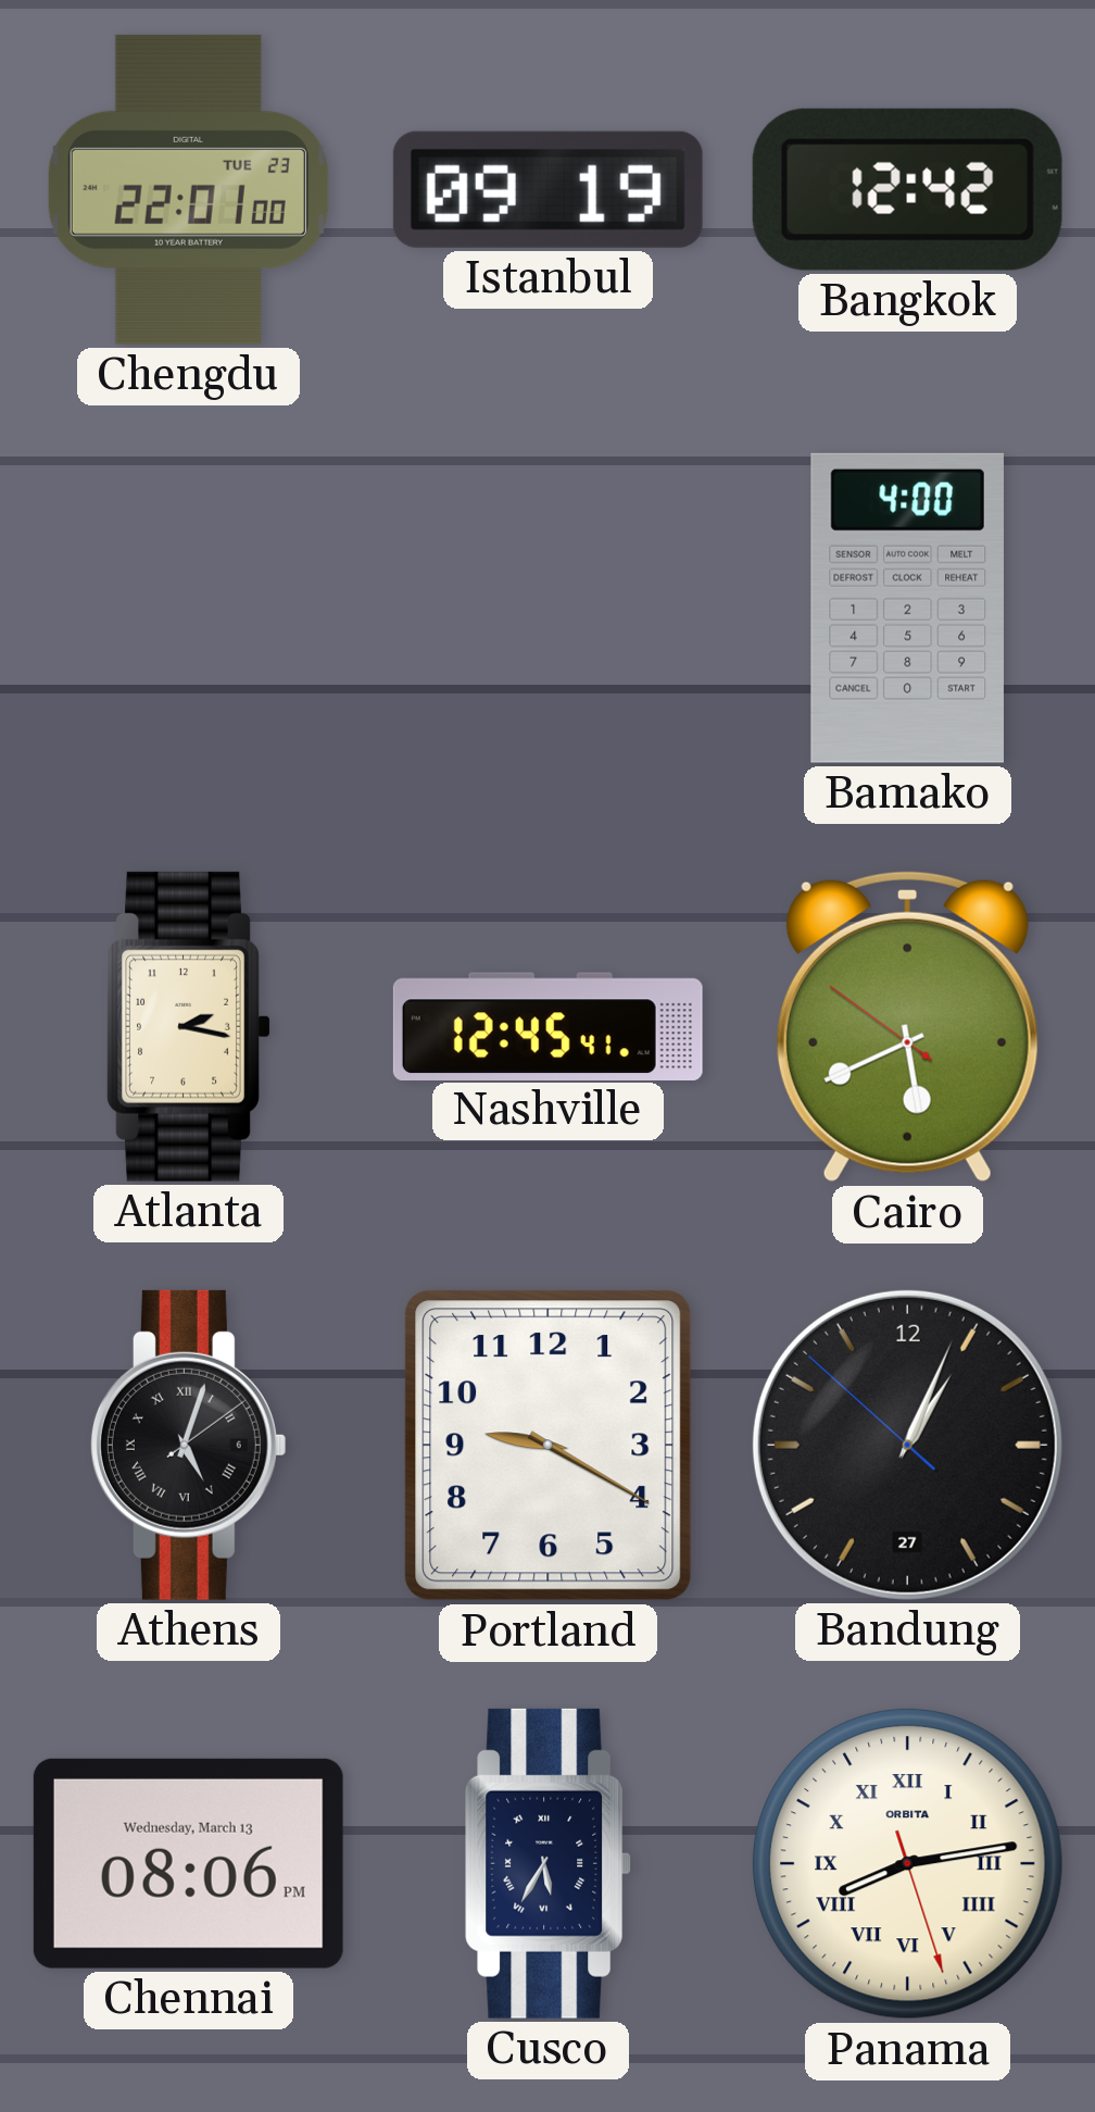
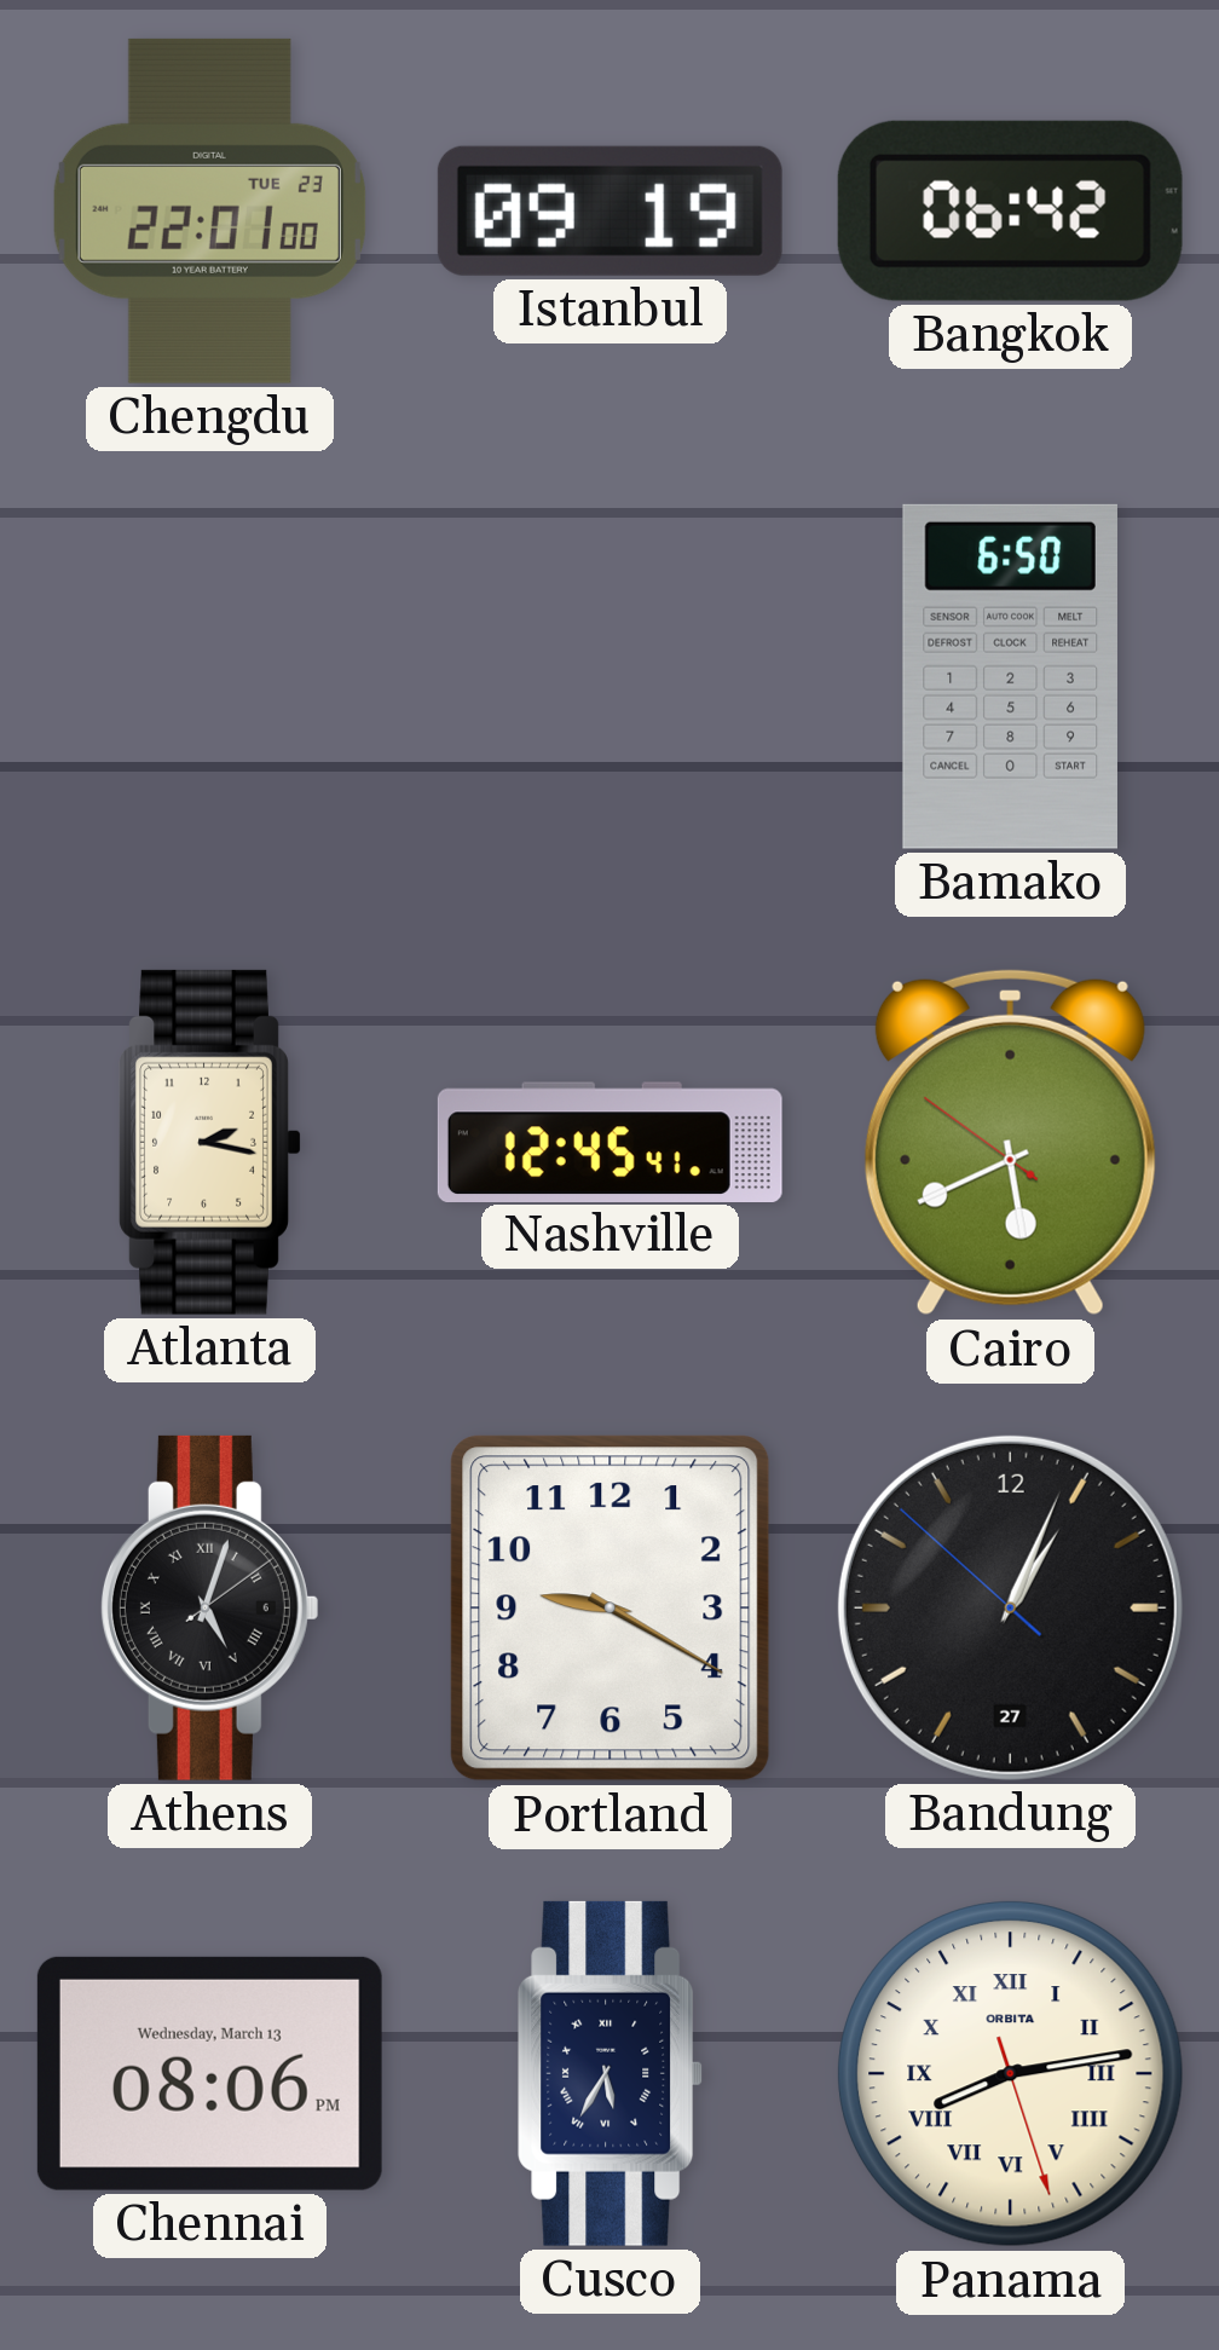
Bangkok: 12:42 -> 06:42 (1010, 210)
Bamako: 4:00 -> 6:50 (1010, 676)
